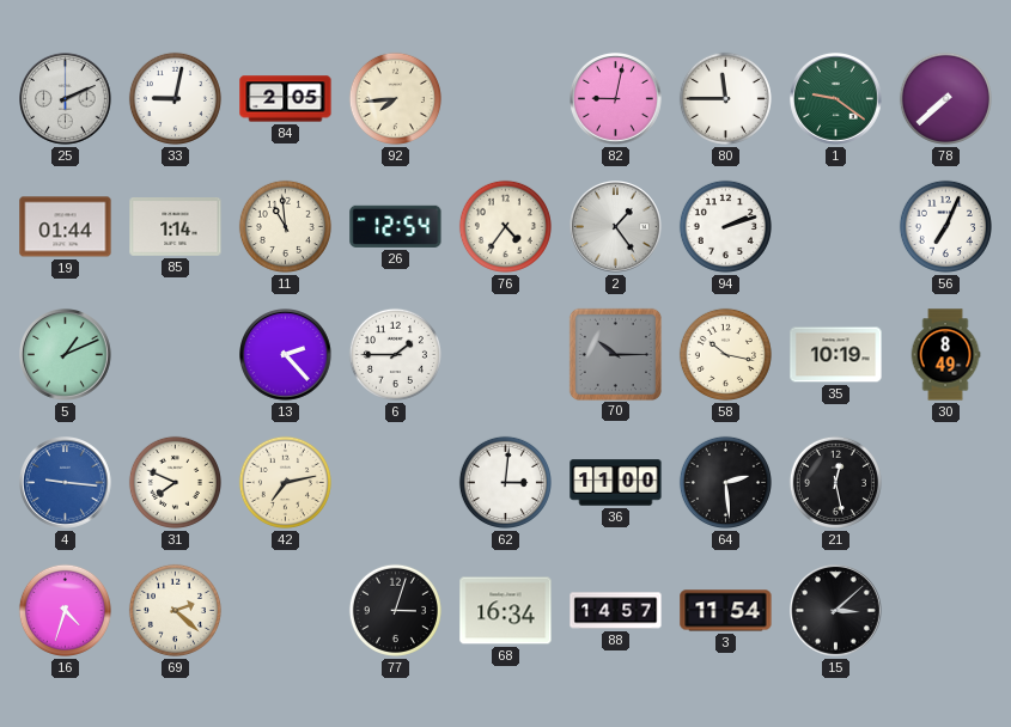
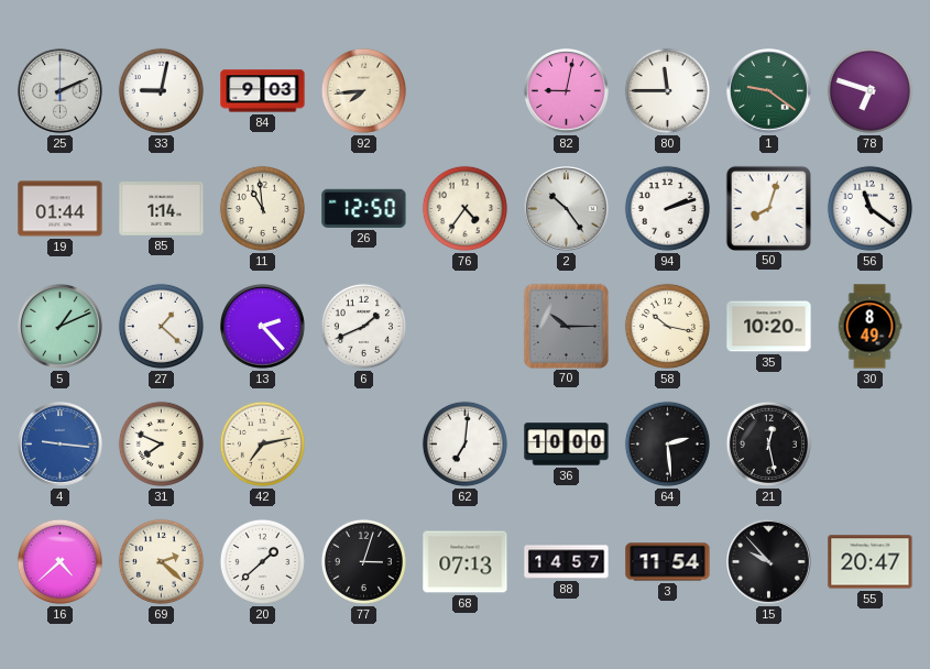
84: 2:05 -> 9:03 (263, 91)
78: 7:38 -> 6:48 (869, 90)
26: 12:54 -> 12:50 (364, 208)
2: 1:24 -> 10:24 (567, 209)
50: none -> 8:03 (768, 208)
56: 7:04 -> 11:21 (869, 208)
27: none -> 1:22 (161, 326)
6: 1:45 -> 1:41 (363, 326)
35: 10:19 -> 10:20 (769, 327)
62: 3:01 -> 7:01 (464, 443)
36: 11:00 -> 10:00 (567, 445)
16: 4:33 -> 4:38 (59, 561)
20: none -> 1:38 (262, 561)
68: 16:34 -> 07:13 (466, 562)
15: 3:08 -> 9:53 (769, 562)
55: none -> 20:47 (871, 562)
